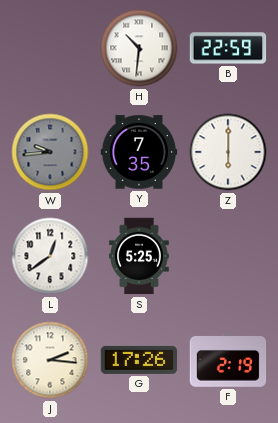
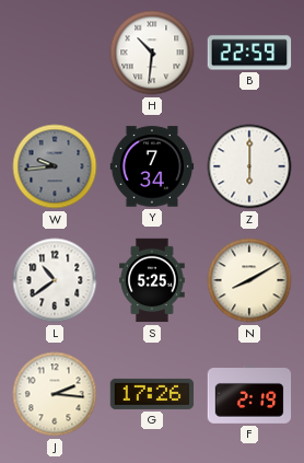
Y: 7:35 -> 7:34 (152, 166)
L: 12:39 -> 10:39 (55, 280)
N: none -> 8:10 (249, 280)
